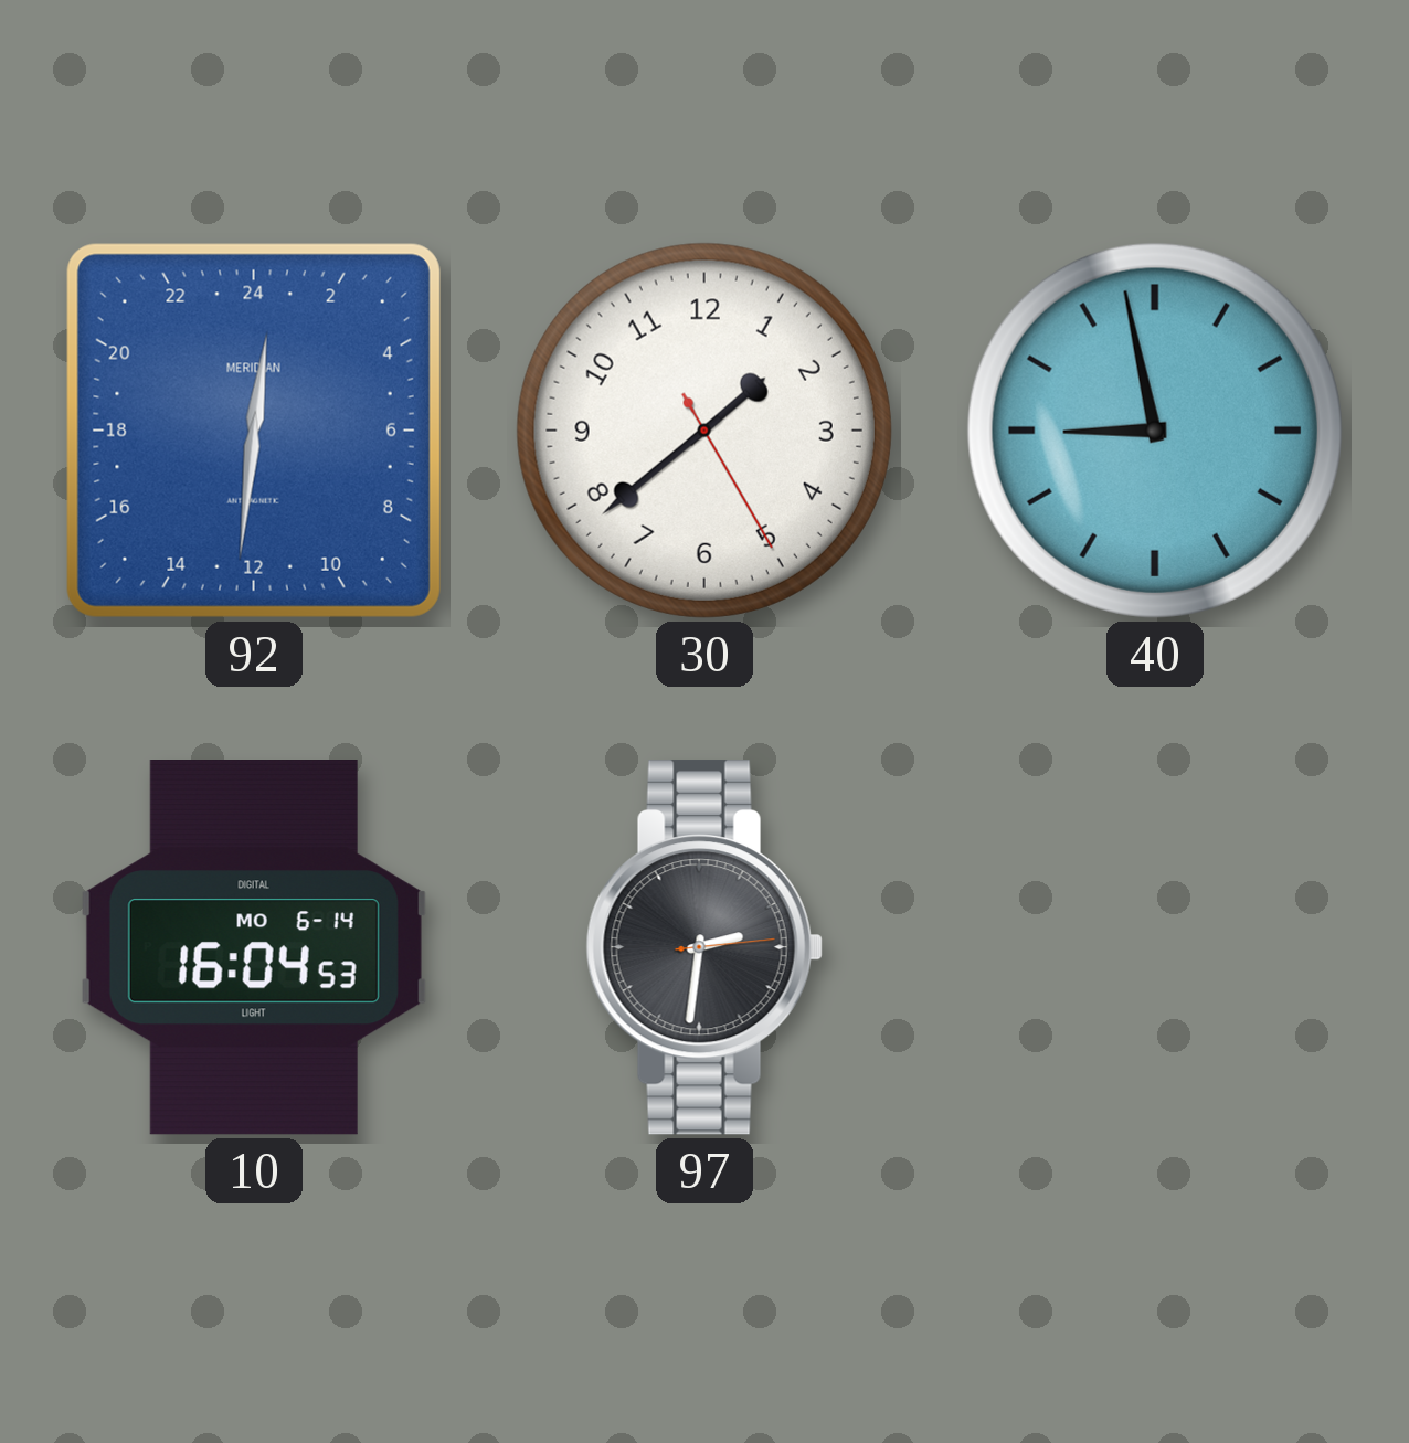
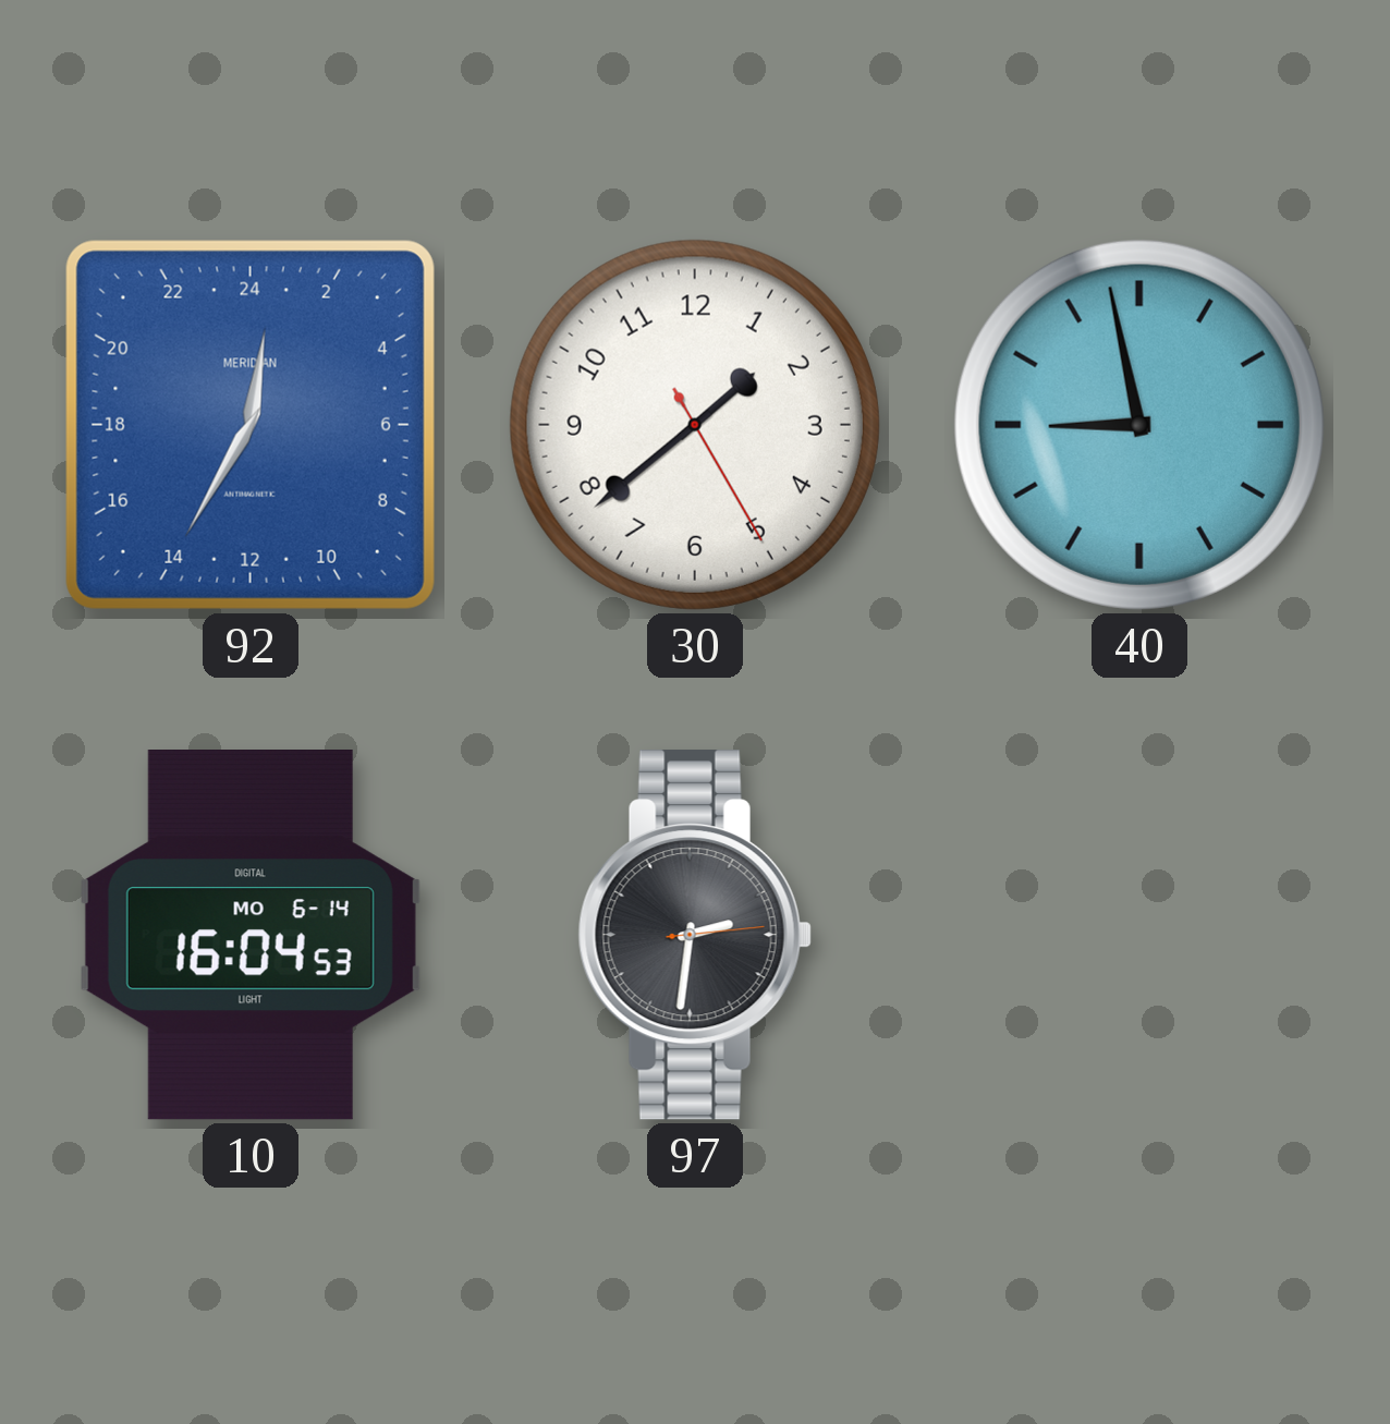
92: 0:31 -> 0:35 (251, 425)
